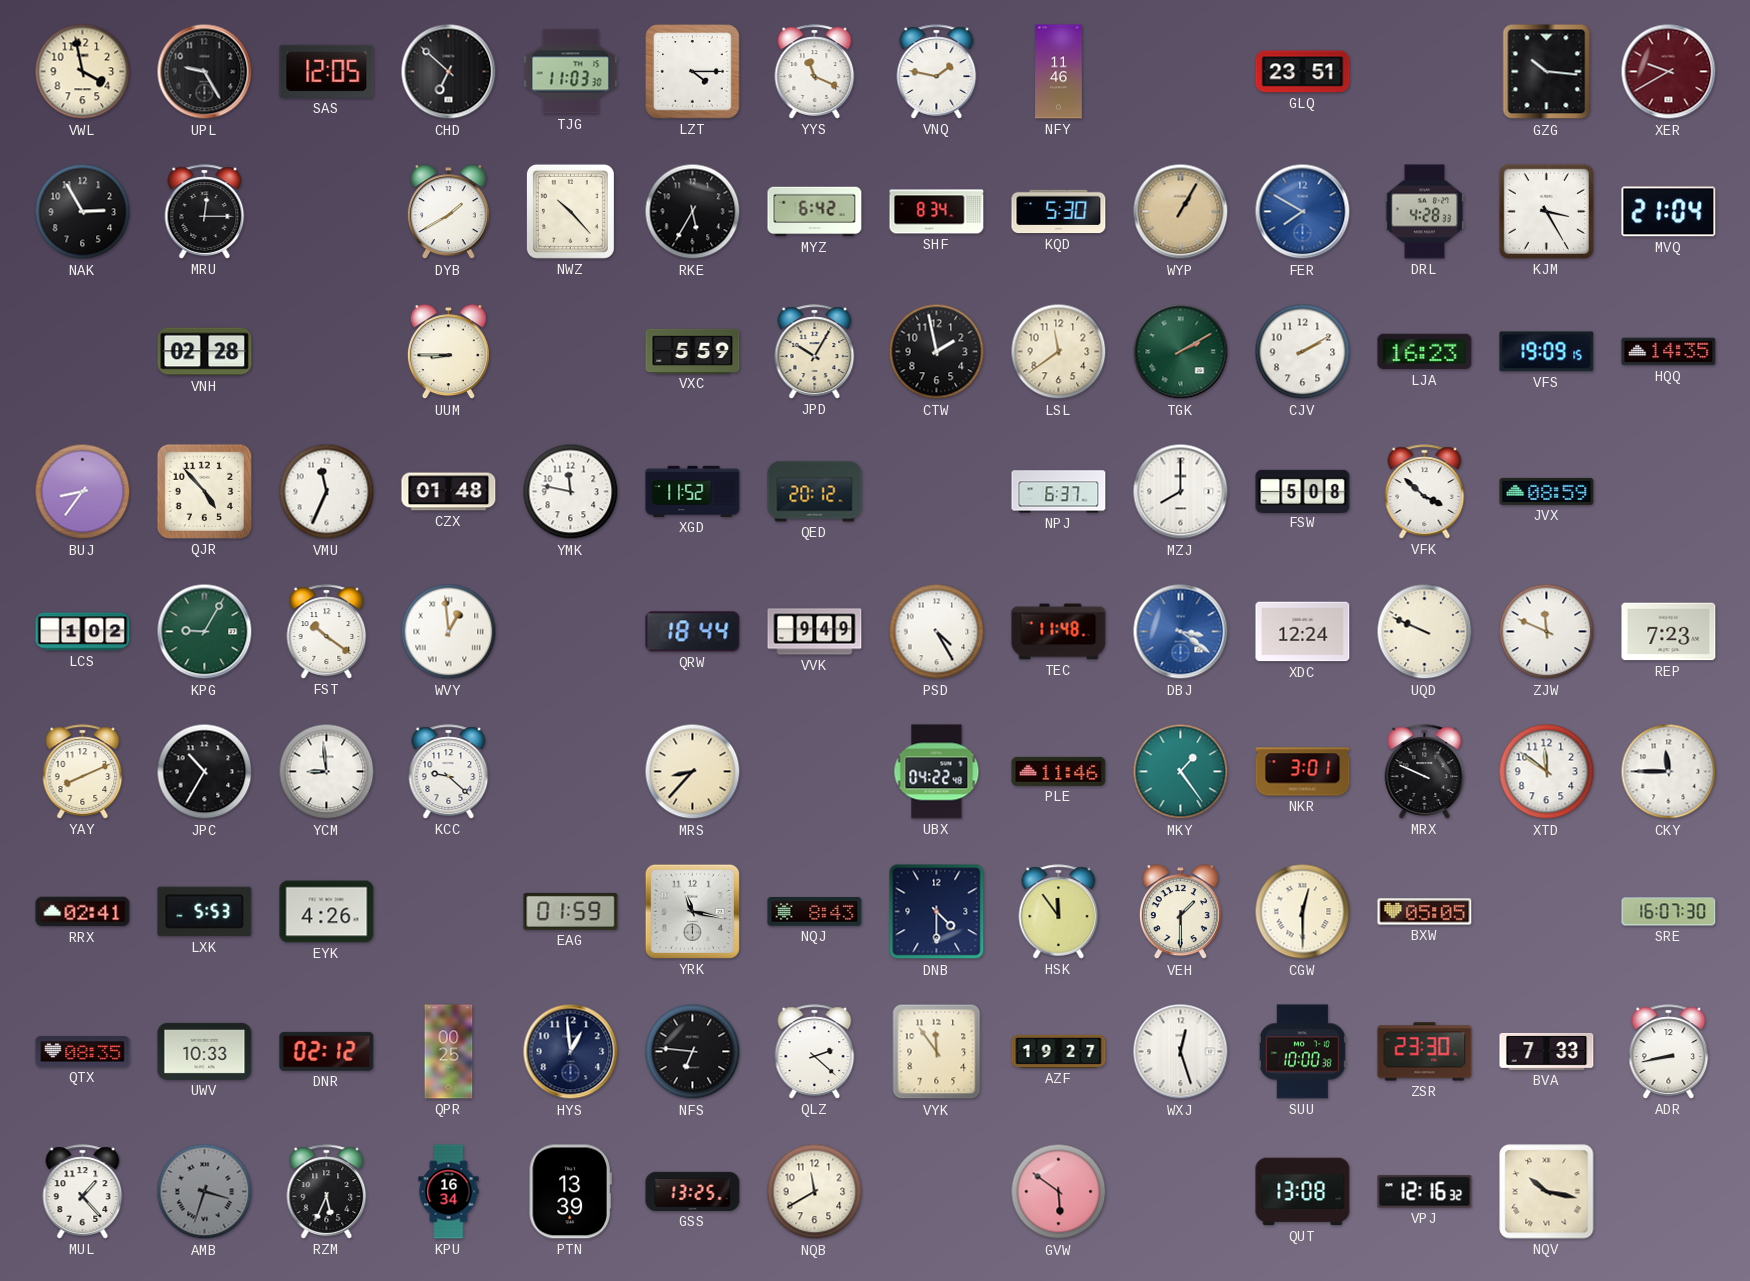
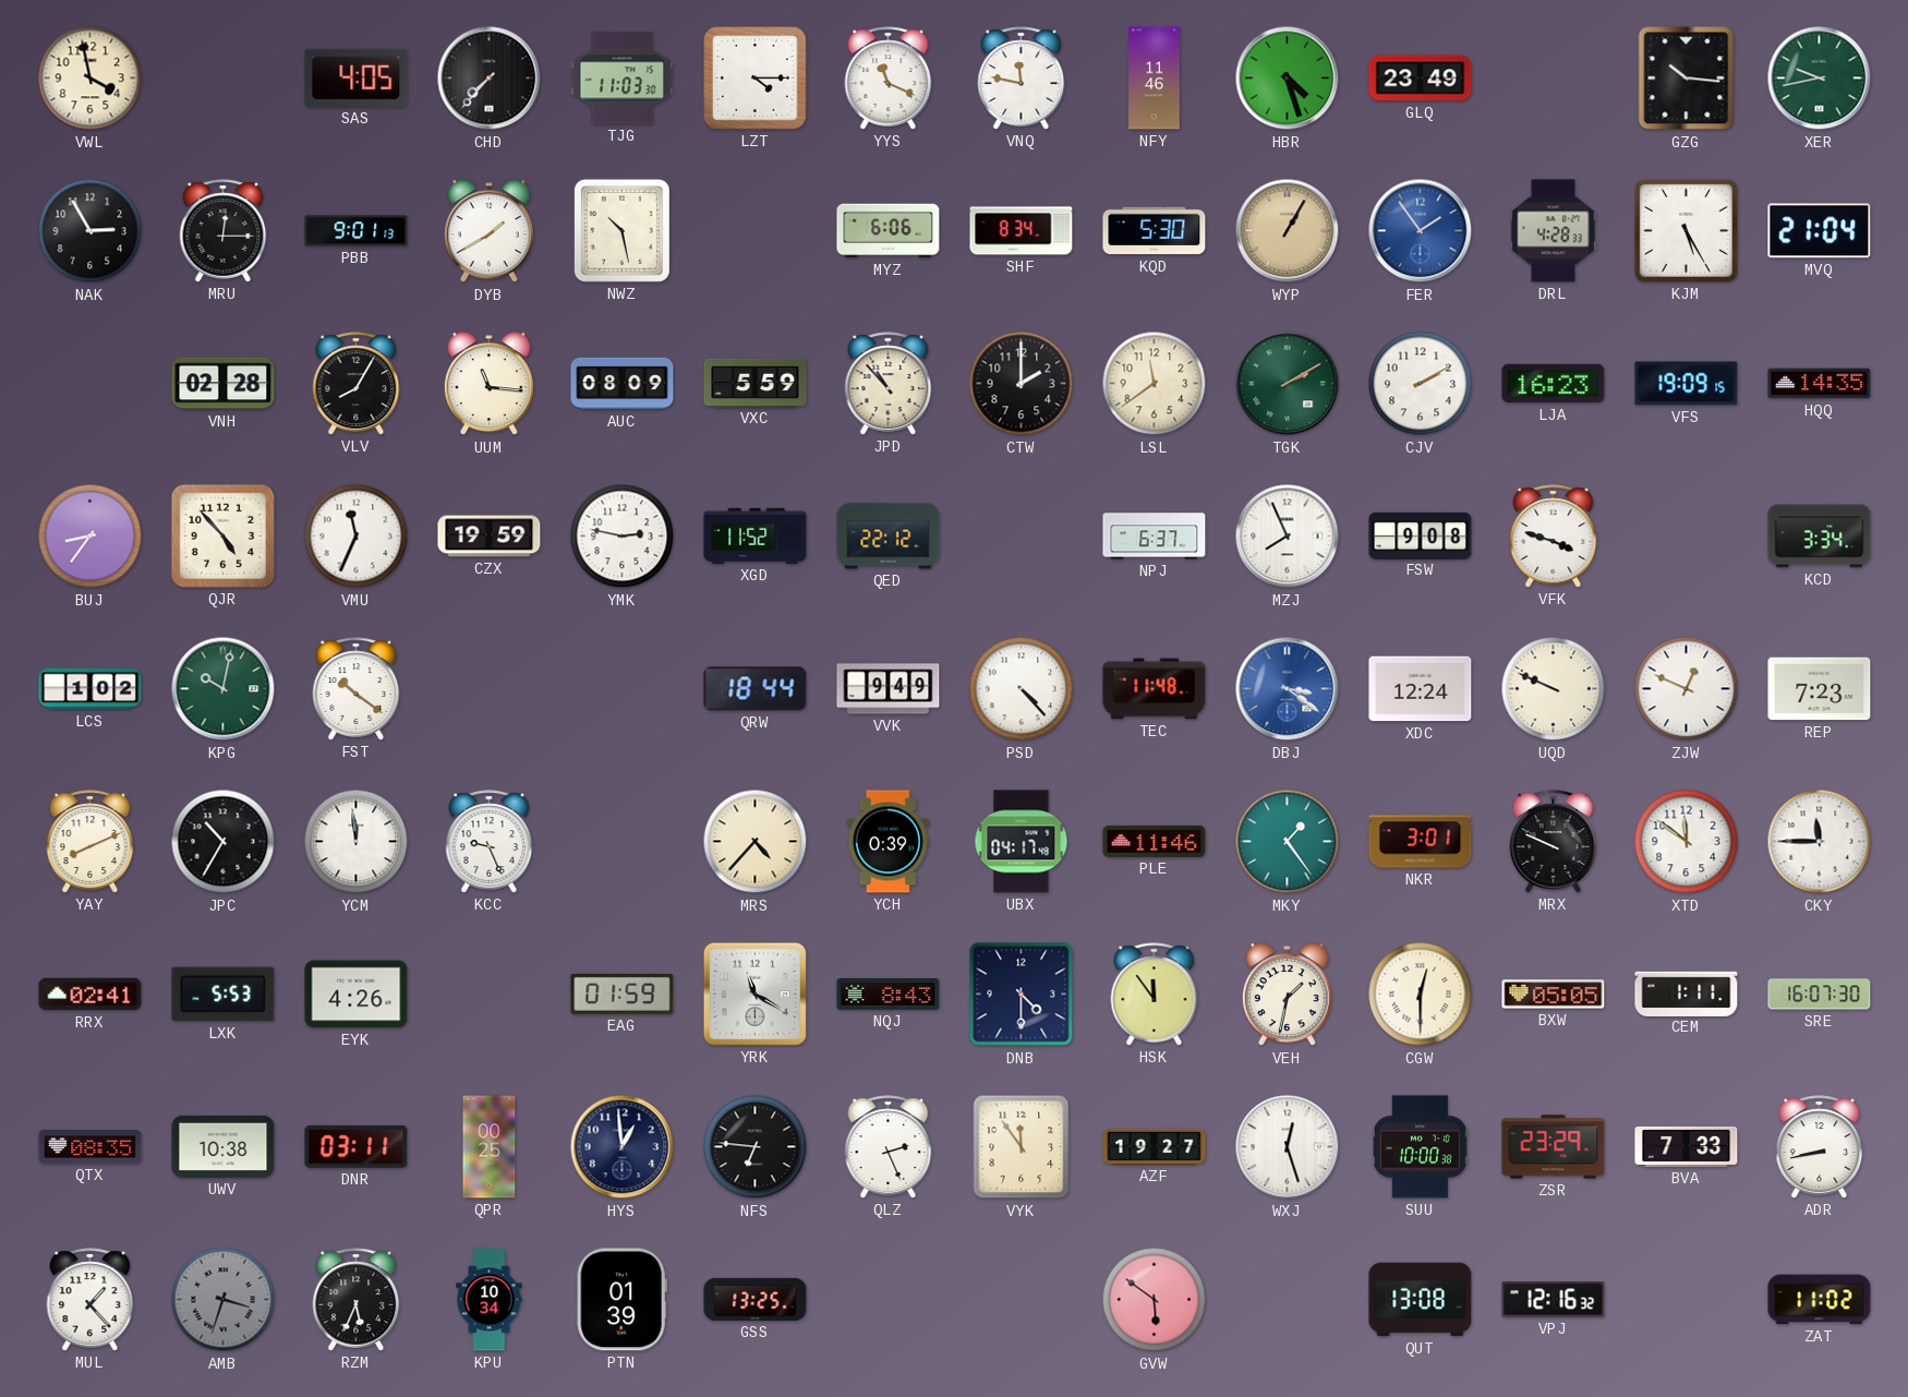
UPL: 9:25 -> none (205, 72)
SAS: 12:05 -> 4:05 (357, 77)
CHD: 6:52 -> 7:37 (490, 79)
VNQ: 1:47 -> 11:47 (1022, 79)
HBR: none -> 4:27 (1288, 79)
GLQ: 23:51 -> 23:49 (1421, 79)
XER: 9:40 -> 9:43 (1820, 79)
XER dial: burgundy -> green (1820, 79)
PBB: none -> 9:01 (357, 231)
NWZ: 10:23 -> 10:28 (621, 230)
RKE: 5:35 -> none (693, 212)
MYZ: 6:42 -> 6:06 (889, 231)
FER: 7:50 -> 1:54 (1421, 231)
KJM: 3:25 -> 5:25 (1686, 230)
VLV: none -> 8:05 (357, 384)
UUM: 8:45 -> 11:16 (488, 384)
AUC: none -> 08:09 (623, 384)
JPD: 10:05 -> 10:53 (889, 384)
CTW: 1:58 -> 2:00 (1022, 384)
CZX: 01:48 -> 19:59 (490, 537)
YMK: 11:47 -> 2:47 (623, 537)
QED: 20:12 -> 22:12 (889, 537)
MZJ: 8:00 -> 7:56 (1288, 537)
FSW: 5:08 -> 9:08 (1421, 535)
VFK: 3:52 -> 3:48 (1554, 537)
JVX: 08:59 -> none (1547, 491)
KCD: none -> 3:34 (1820, 537)
KPG: 9:05 -> 10:02 (224, 689)
WVY: 12:59 -> none (449, 632)
PSD: 4:25 -> 4:23 (1022, 689)
ZJW: 11:49 -> 12:49 (1687, 689)
YCM: 8:59 -> 11:59 (357, 842)
KCC: 9:22 -> 9:26 (490, 842)
MRS: 8:37 -> 4:37 (756, 842)
YCH: none -> 0:39 (887, 842)
UBX: 04:22 -> 04:17 (1022, 842)
YRK: 11:17 -> 11:20 (754, 993)
VEH: 1:30 -> 1:32 (1287, 995)
CEM: none -> 1:11 (1687, 993)
UWV: 10:33 -> 10:38 (224, 1146)
DNR: 02:12 -> 03:11 (357, 1146)
QLZ: 2:22 -> 2:26 (889, 1147)
ZSR: 23:30 -> 23:29 (1554, 1147)
KPU: 16:34 -> 10:34 (490, 1300)
PTN: 13:39 -> 01:39 (621, 1300)
NQB: 11:40 -> none (815, 1192)
NQV: 10:17 -> none (1547, 1192)
ZAT: none -> 11:02 (1820, 1300)
